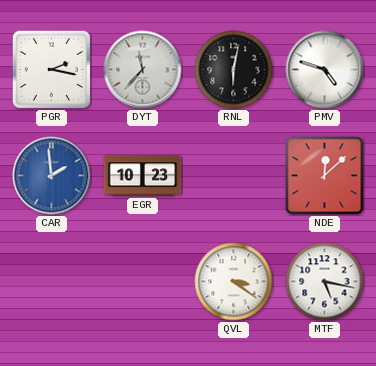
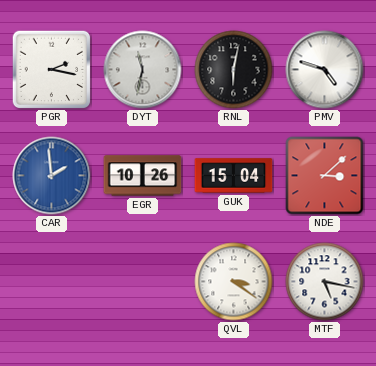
DYT: 11:37 -> 11:32 (143, 70)
EGR: 10:23 -> 10:26 (143, 176)
GUK: none -> 15:04 (234, 176)
NDE: 12:08 -> 3:08 (325, 176)
